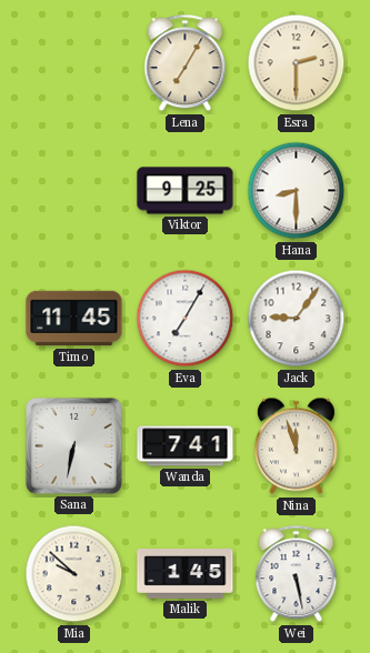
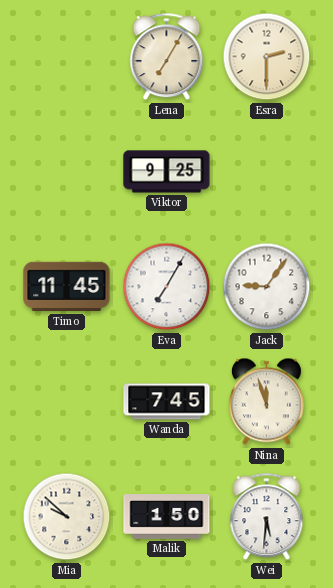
Hana: 8:30 -> none (297, 191)
Sana: 6:32 -> none (74, 446)
Wanda: 7:41 -> 7:45 (167, 402)
Malik: 1:45 -> 1:50 (167, 517)
Wei: 5:28 -> 5:31 (267, 517)
